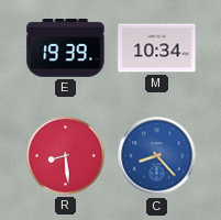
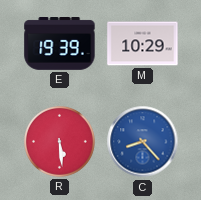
M: 10:34 -> 10:29 (143, 44)
R: 8:29 -> 5:29 (59, 141)
